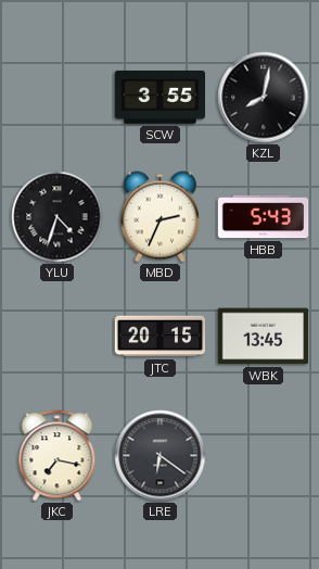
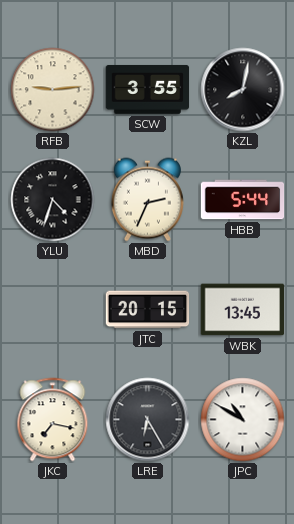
RFB: none -> 9:14 (53, 90)
HBB: 5:43 -> 5:44 (243, 200)
LRE: 6:21 -> 6:25 (148, 420)
JPC: none -> 10:50 (243, 420)
